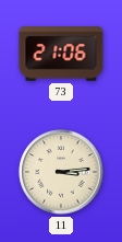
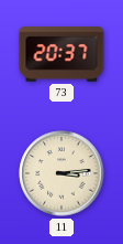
73: 21:06 -> 20:37 (62, 54)
